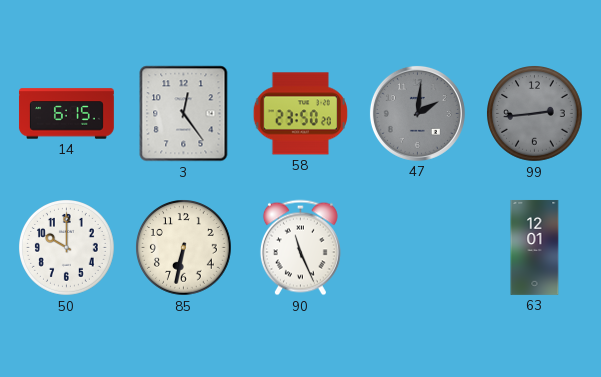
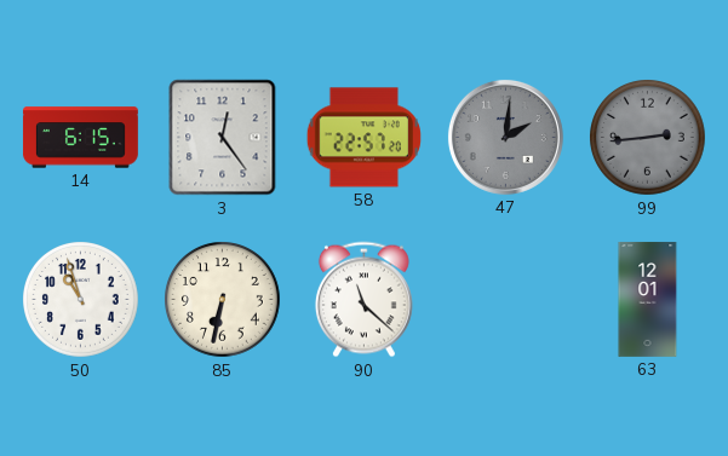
58: 23:50 -> 22:57 (363, 138)
50: 10:00 -> 10:57 (81, 300)
90: 11:26 -> 11:22 (363, 300)
